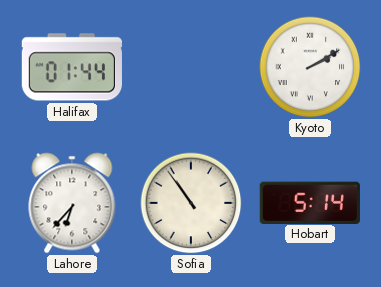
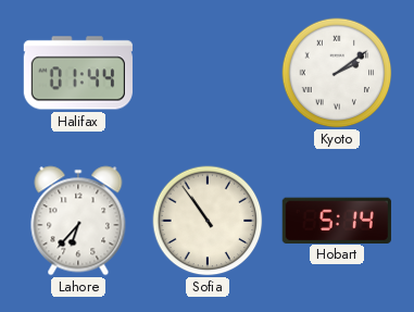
Kyoto: 2:10 -> 2:09 (337, 73)
